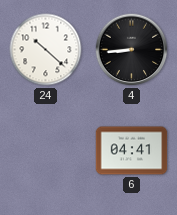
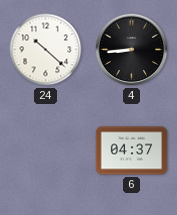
6: 04:41 -> 04:37 (132, 151)
